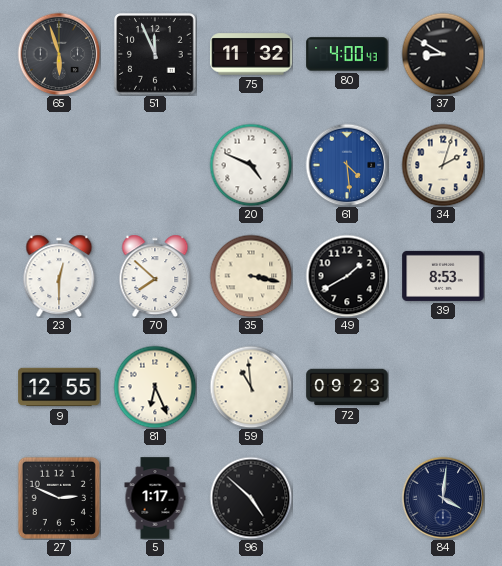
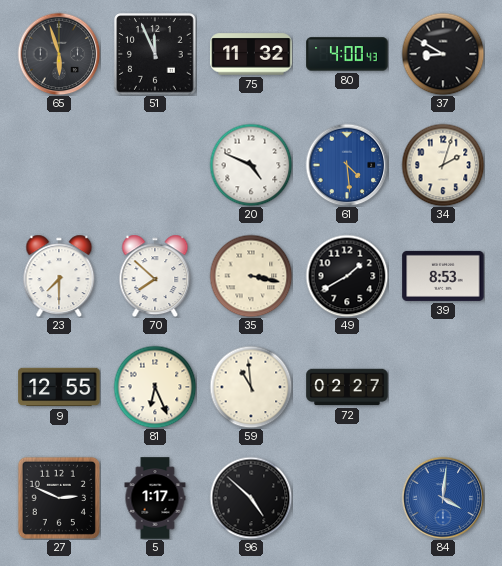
23: 12:30 -> 7:30 (59, 276)
72: 09:23 -> 02:27 (347, 387)
84 dial: navy -> blue (443, 498)
